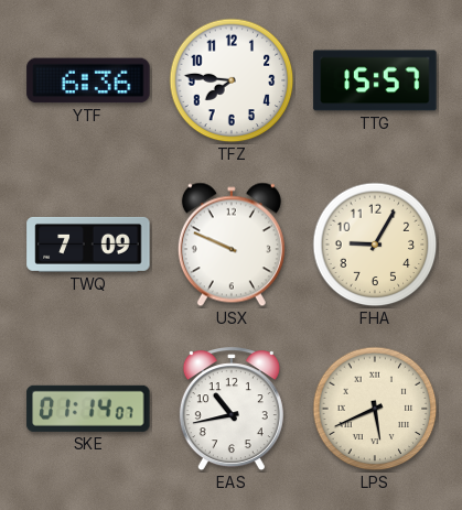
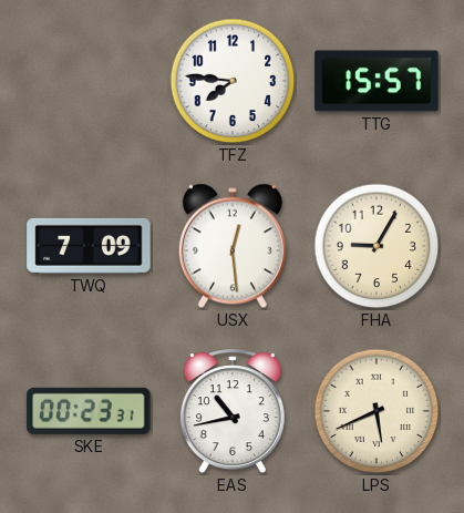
YTF: 6:36 -> none (88, 80)
USX: 9:49 -> 12:29 (233, 246)
SKE: 01:14 -> 00:23 (89, 411)
